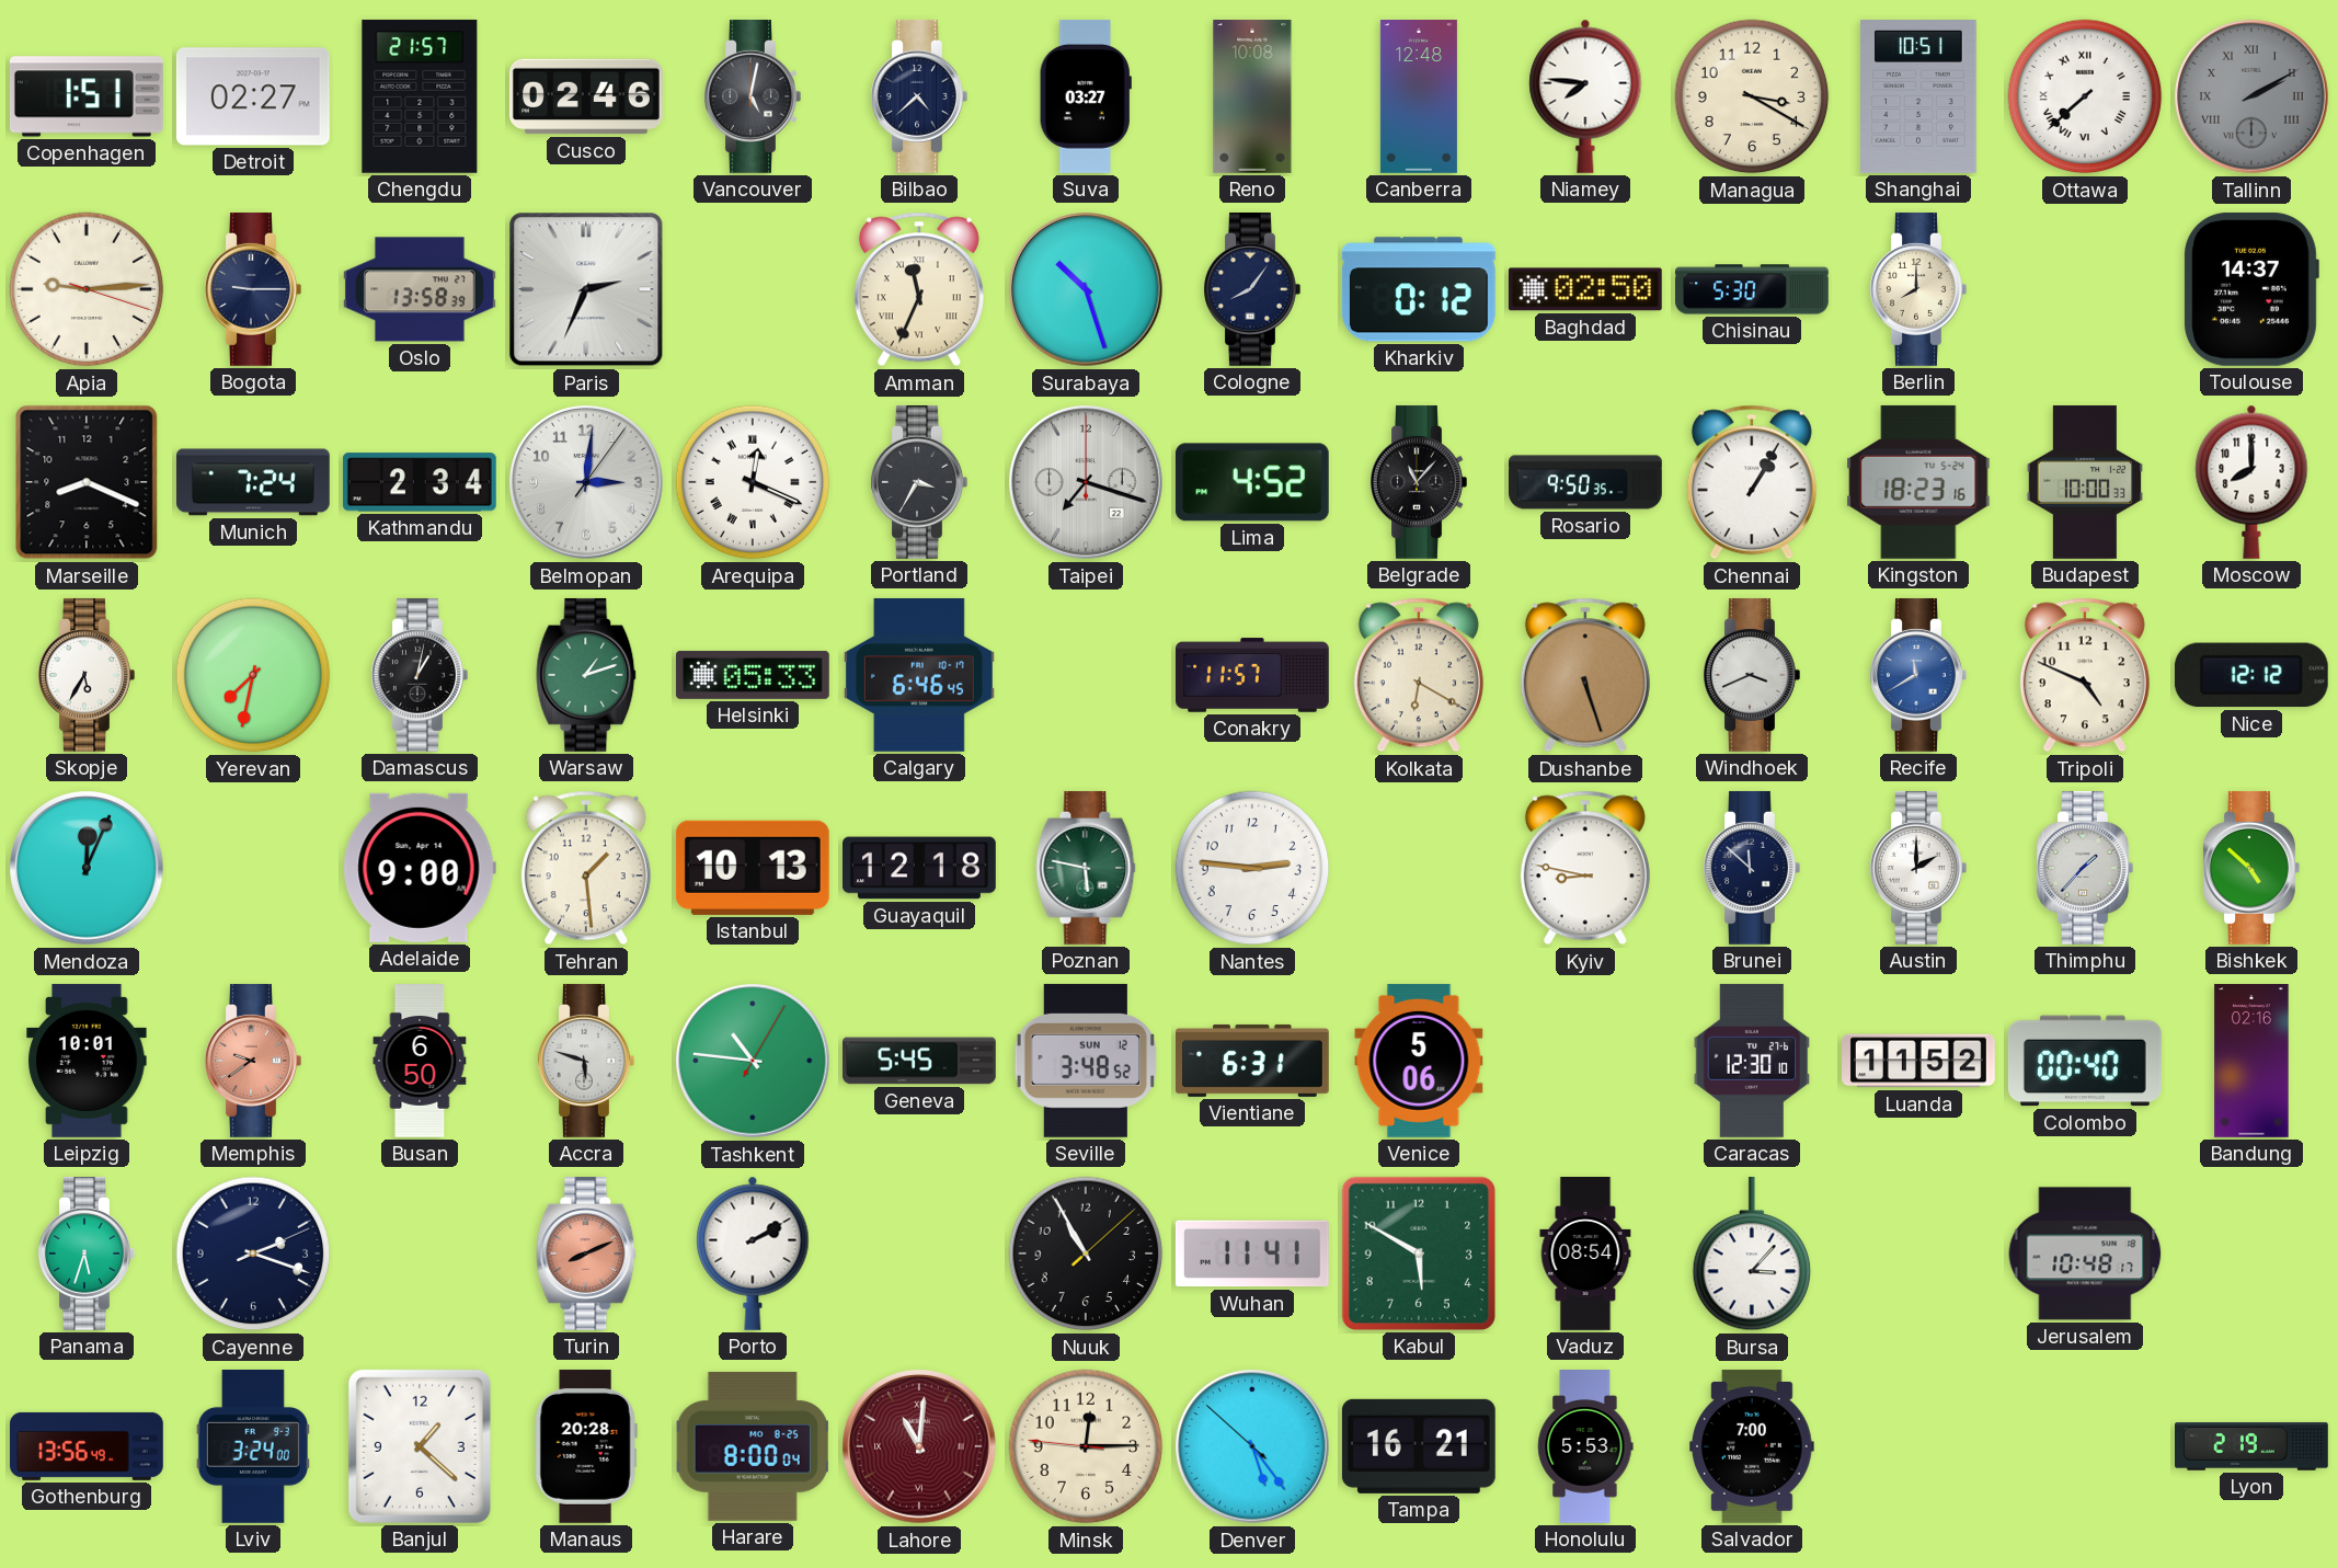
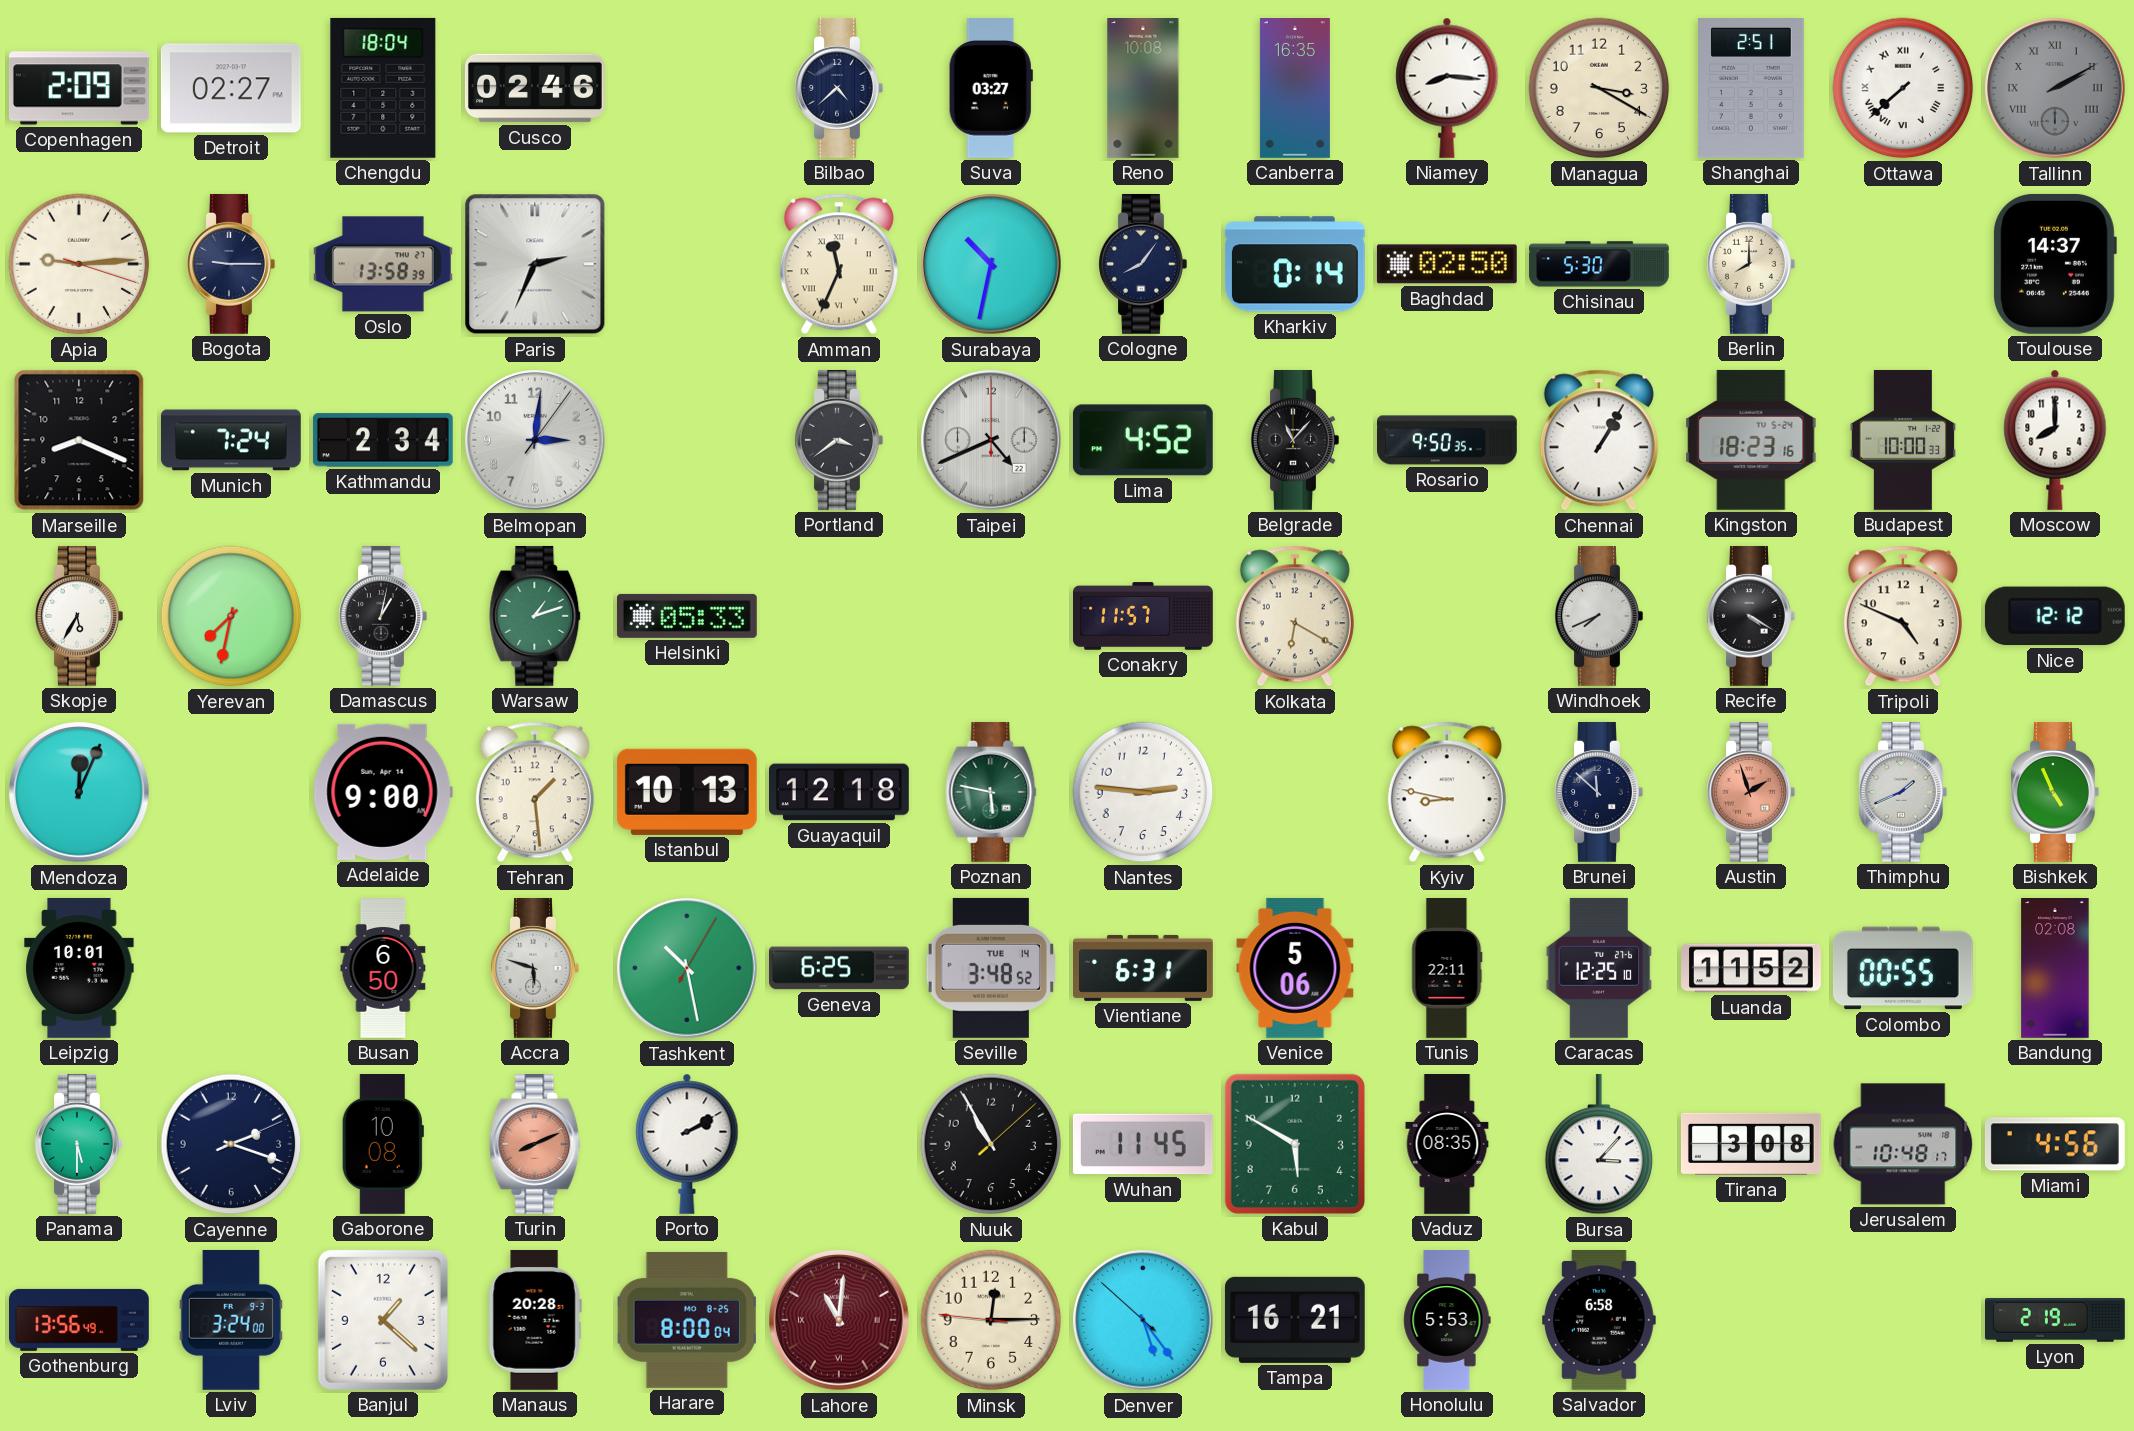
Copenhagen: 1:51 -> 2:09 (79, 88)
Chengdu: 21:57 -> 18:04 (383, 88)
Vancouver: 5:02 -> none (753, 96)
Canberra: 12:48 -> 16:35 (1295, 89)
Niamey: 7:46 -> 8:16 (1447, 88)
Shanghai: 10:51 -> 2:51 (1752, 89)
Surabaya: 10:27 -> 10:32 (991, 264)
Kharkiv: 0:12 -> 0:14 (1295, 264)
Arequipa: 12:19 -> none (753, 482)
Portland: 3:35 -> 3:39 (839, 440)
Taipei: 7:18 -> 4:41 (991, 440)
Calgary: 6:46 -> none (919, 675)
Dushanbe: 5:27 -> none (1585, 675)
Windhoek: 3:41 -> 7:41 (1599, 616)
Recife: 11:40 -> 4:20 (1751, 616)
Recife dial: blue -> black (1751, 616)
Austin: 2:00 -> 1:57 (1751, 792)
Austin dial: white -> salmon (1751, 792)
Thimphu: 1:37 -> 1:41 (1903, 792)
Bishkek: 4:52 -> 4:56 (2055, 792)
Memphis: 9:39 -> none (253, 1061)
Tashkent: 10:46 -> 10:28 (687, 968)
Geneva: 5:45 -> 6:25 (840, 968)
Seville date: SUN 12 -> TUE 14 (991, 968)
Tunis: none -> 22:11 (1447, 969)
Caracas: 12:30 -> 12:25 (1599, 968)
Colombo: 00:40 -> 00:55 (1903, 968)
Bandung: 02:16 -> 02:08 (2055, 969)
Panama: 5:33 -> 5:30 (79, 1144)
Gaborone: none -> 10:08 (383, 1145)
Wuhan: 11:41 -> 11:45 (1143, 1144)
Vaduz: 08:54 -> 08:35 (1447, 1145)
Tirana: none -> 3:08 (1751, 1144)
Miami: none -> 4:56 (2055, 1144)
Salvador: 7:00 -> 6:58 (1600, 1320)
